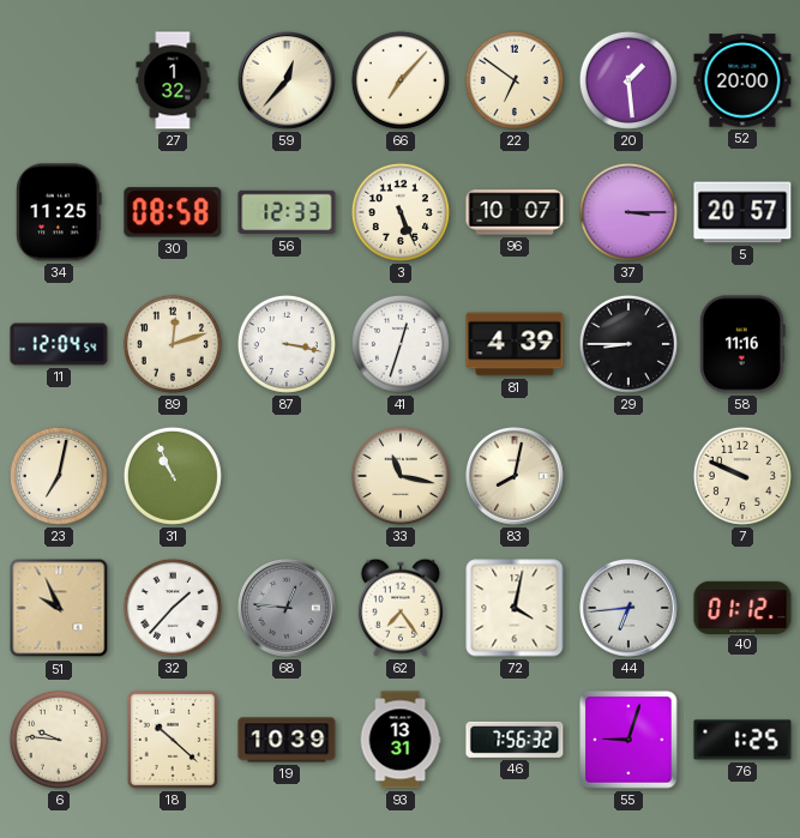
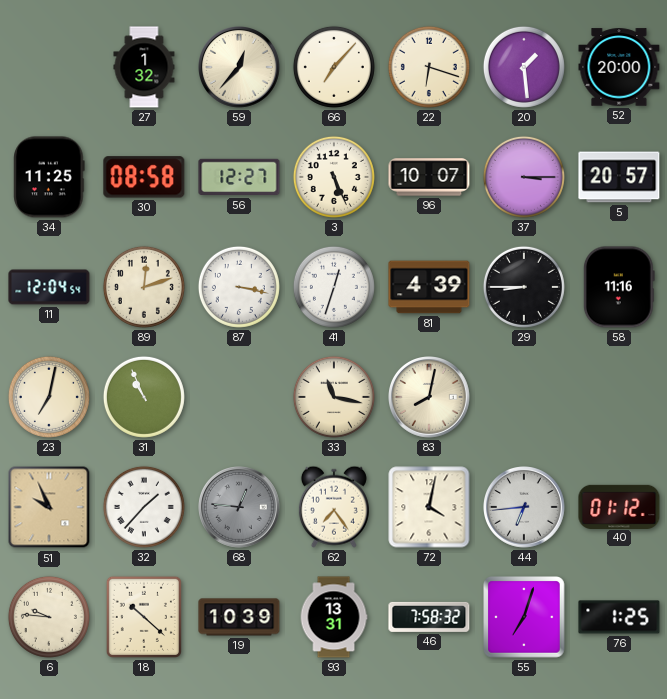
22: 6:51 -> 6:18 (429, 67)
56: 12:33 -> 12:27 (239, 177)
7: 9:49 -> none (742, 476)
46: 7:56 -> 7:58 (429, 617)
55: 9:03 -> 7:03 (525, 618)
